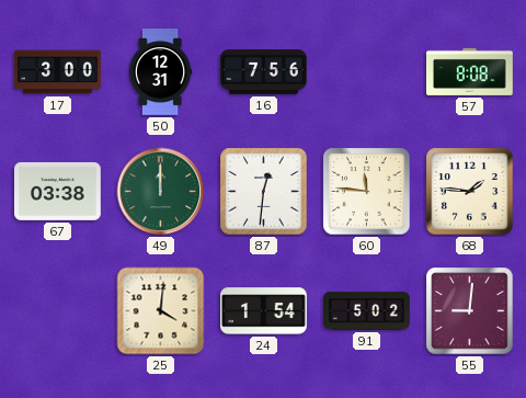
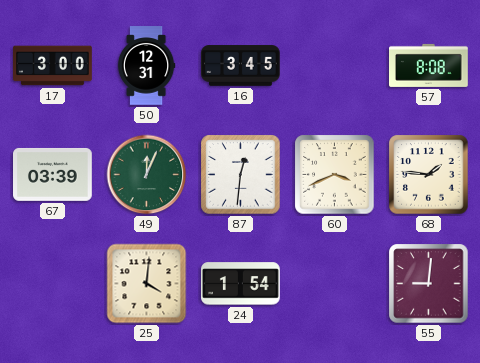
16: 7:56 -> 3:45 (241, 66)
67: 03:38 -> 03:39 (53, 174)
49: 12:00 -> 12:04 (147, 175)
60: 11:46 -> 3:41 (335, 175)
91: 5:02 -> none (367, 311)
